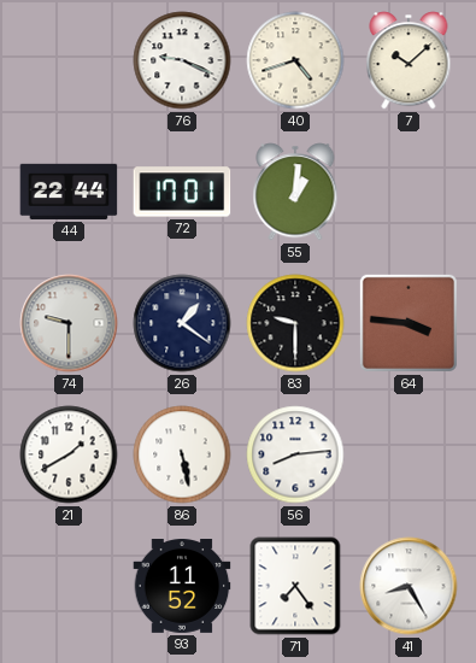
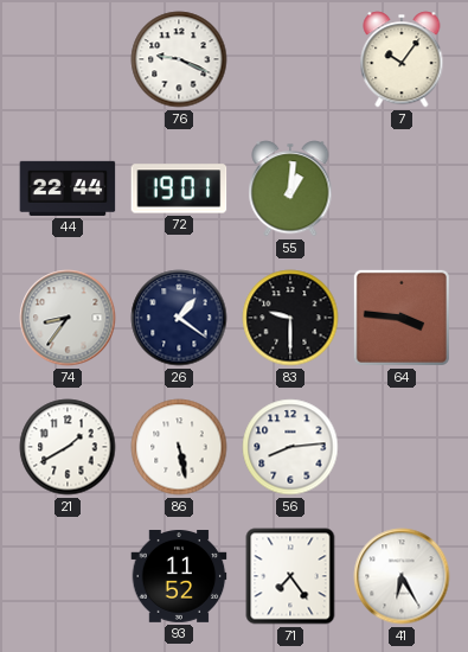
40: 4:42 -> none (295, 60)
7: 10:08 -> 10:06 (402, 59)
72: 17:01 -> 19:01 (179, 188)
74: 9:30 -> 8:36 (68, 318)
41: 8:25 -> 6:25 (402, 576)
